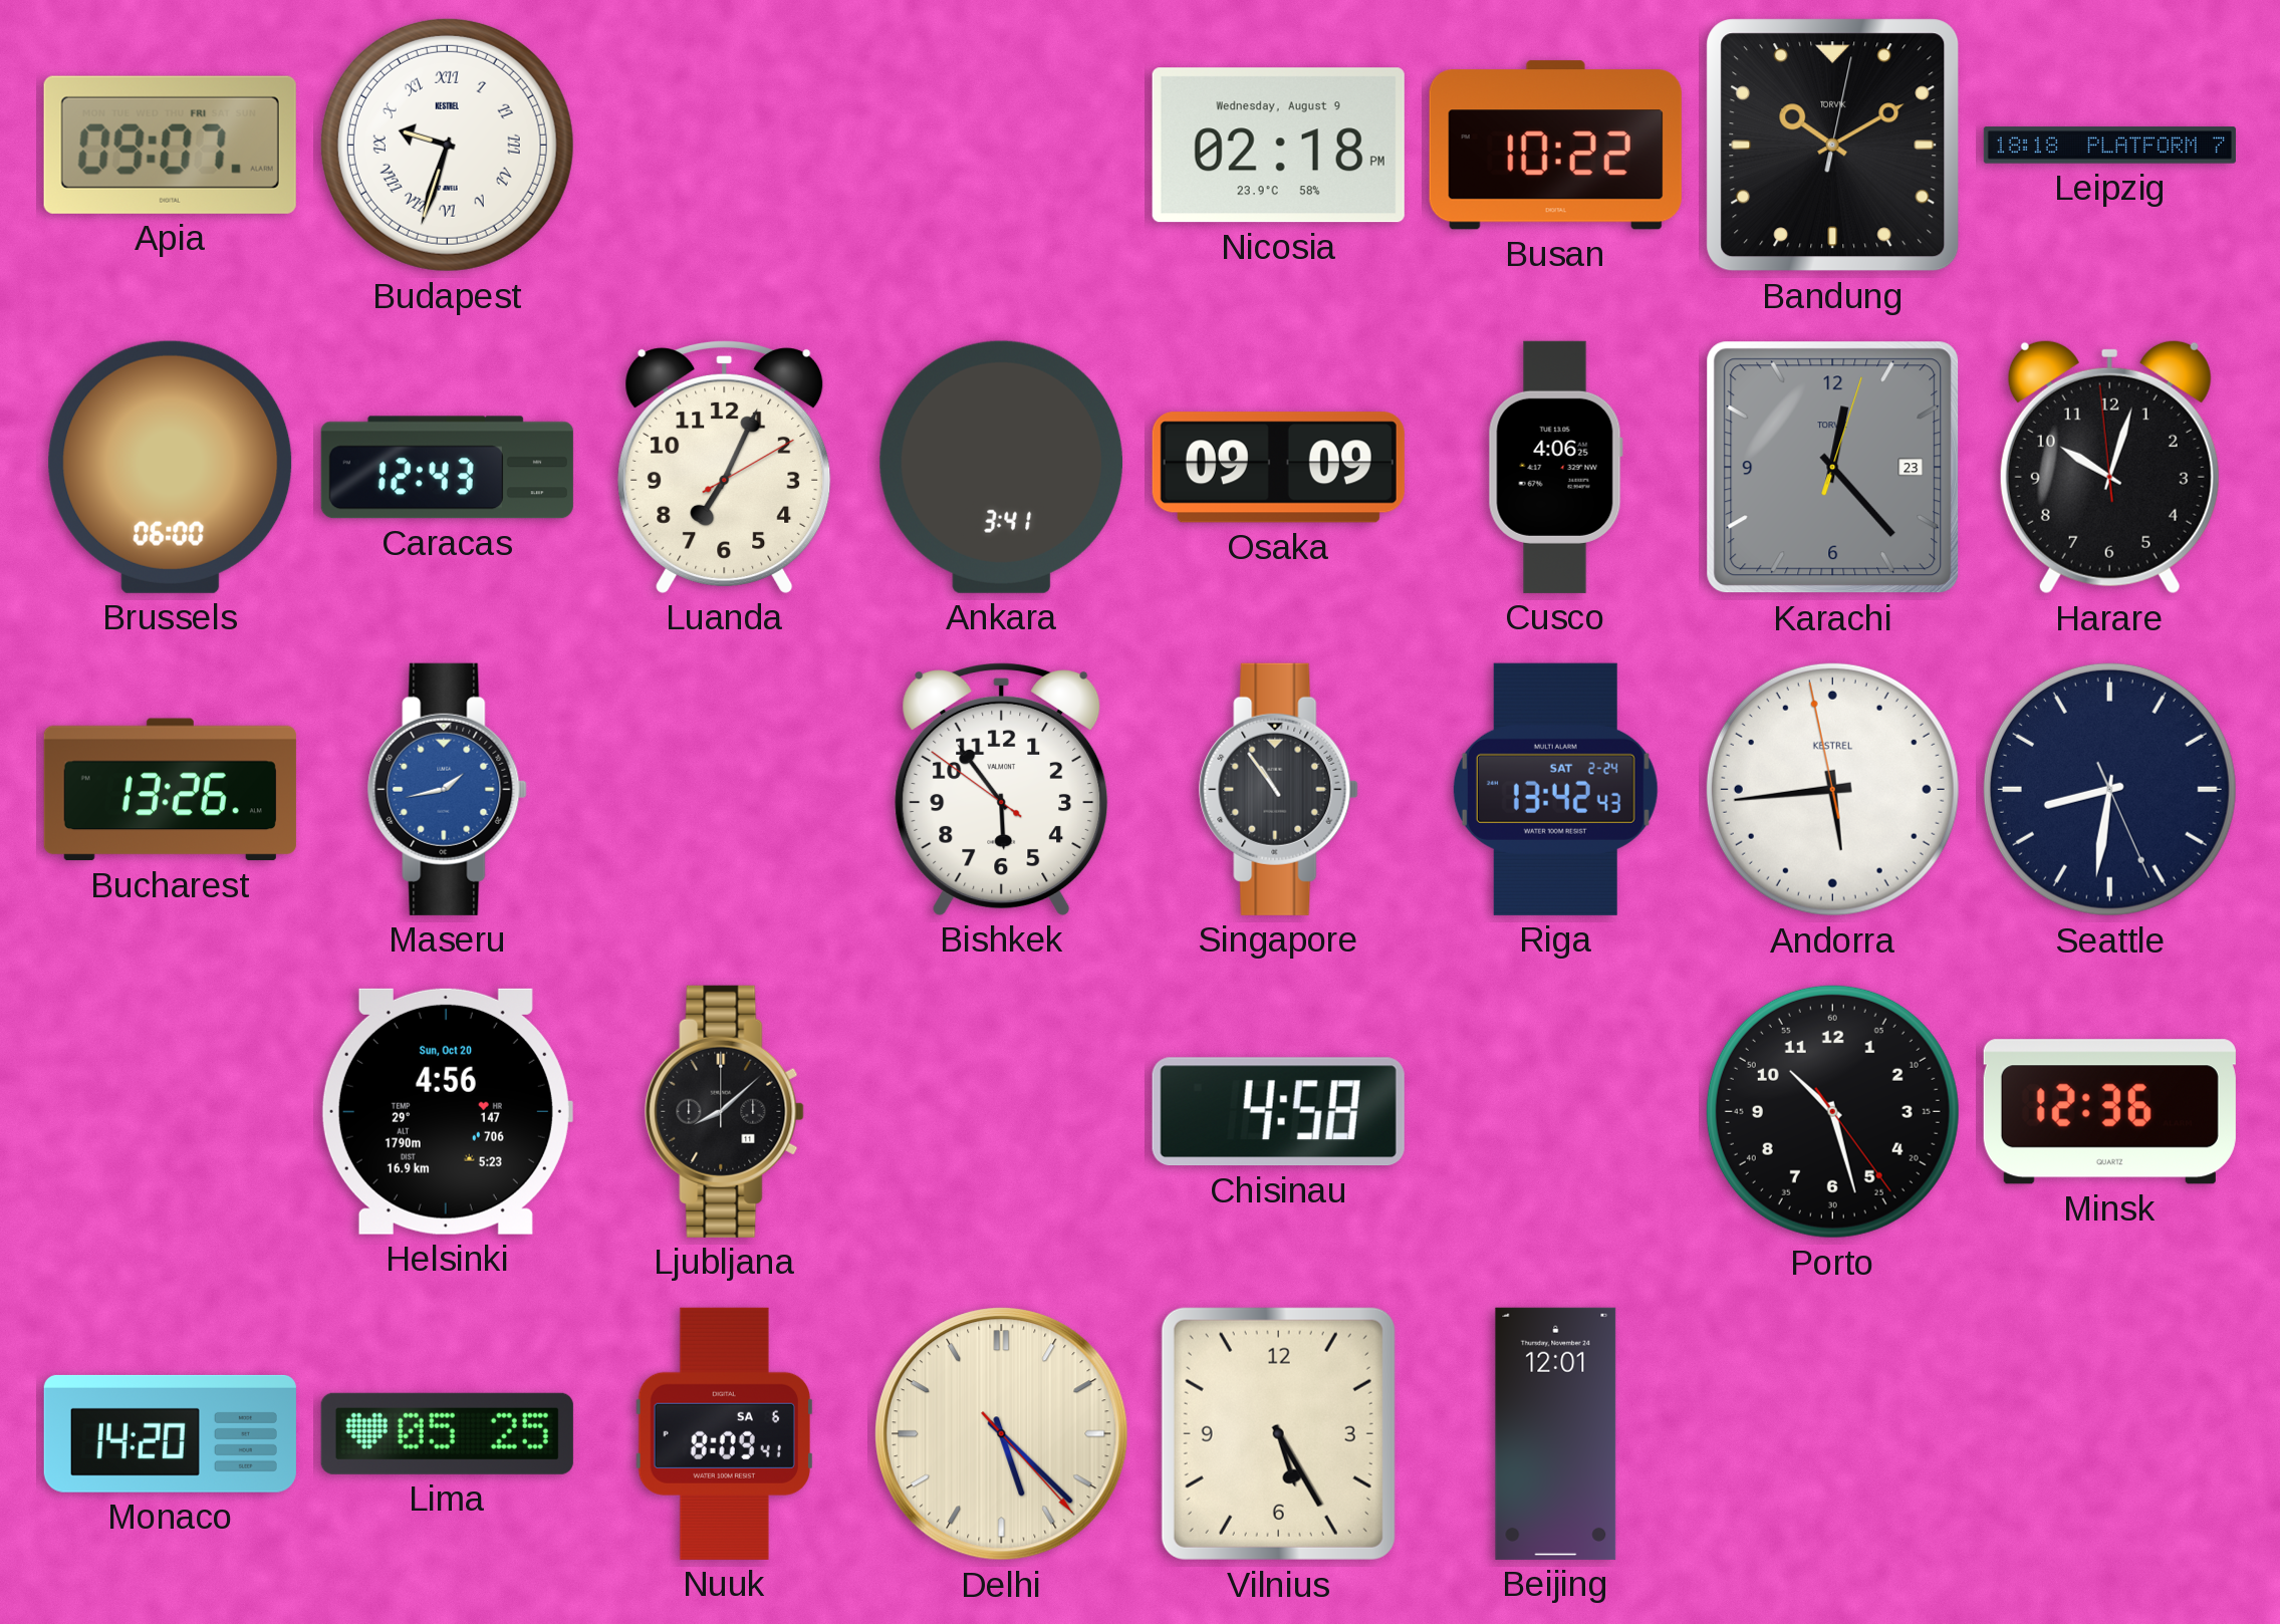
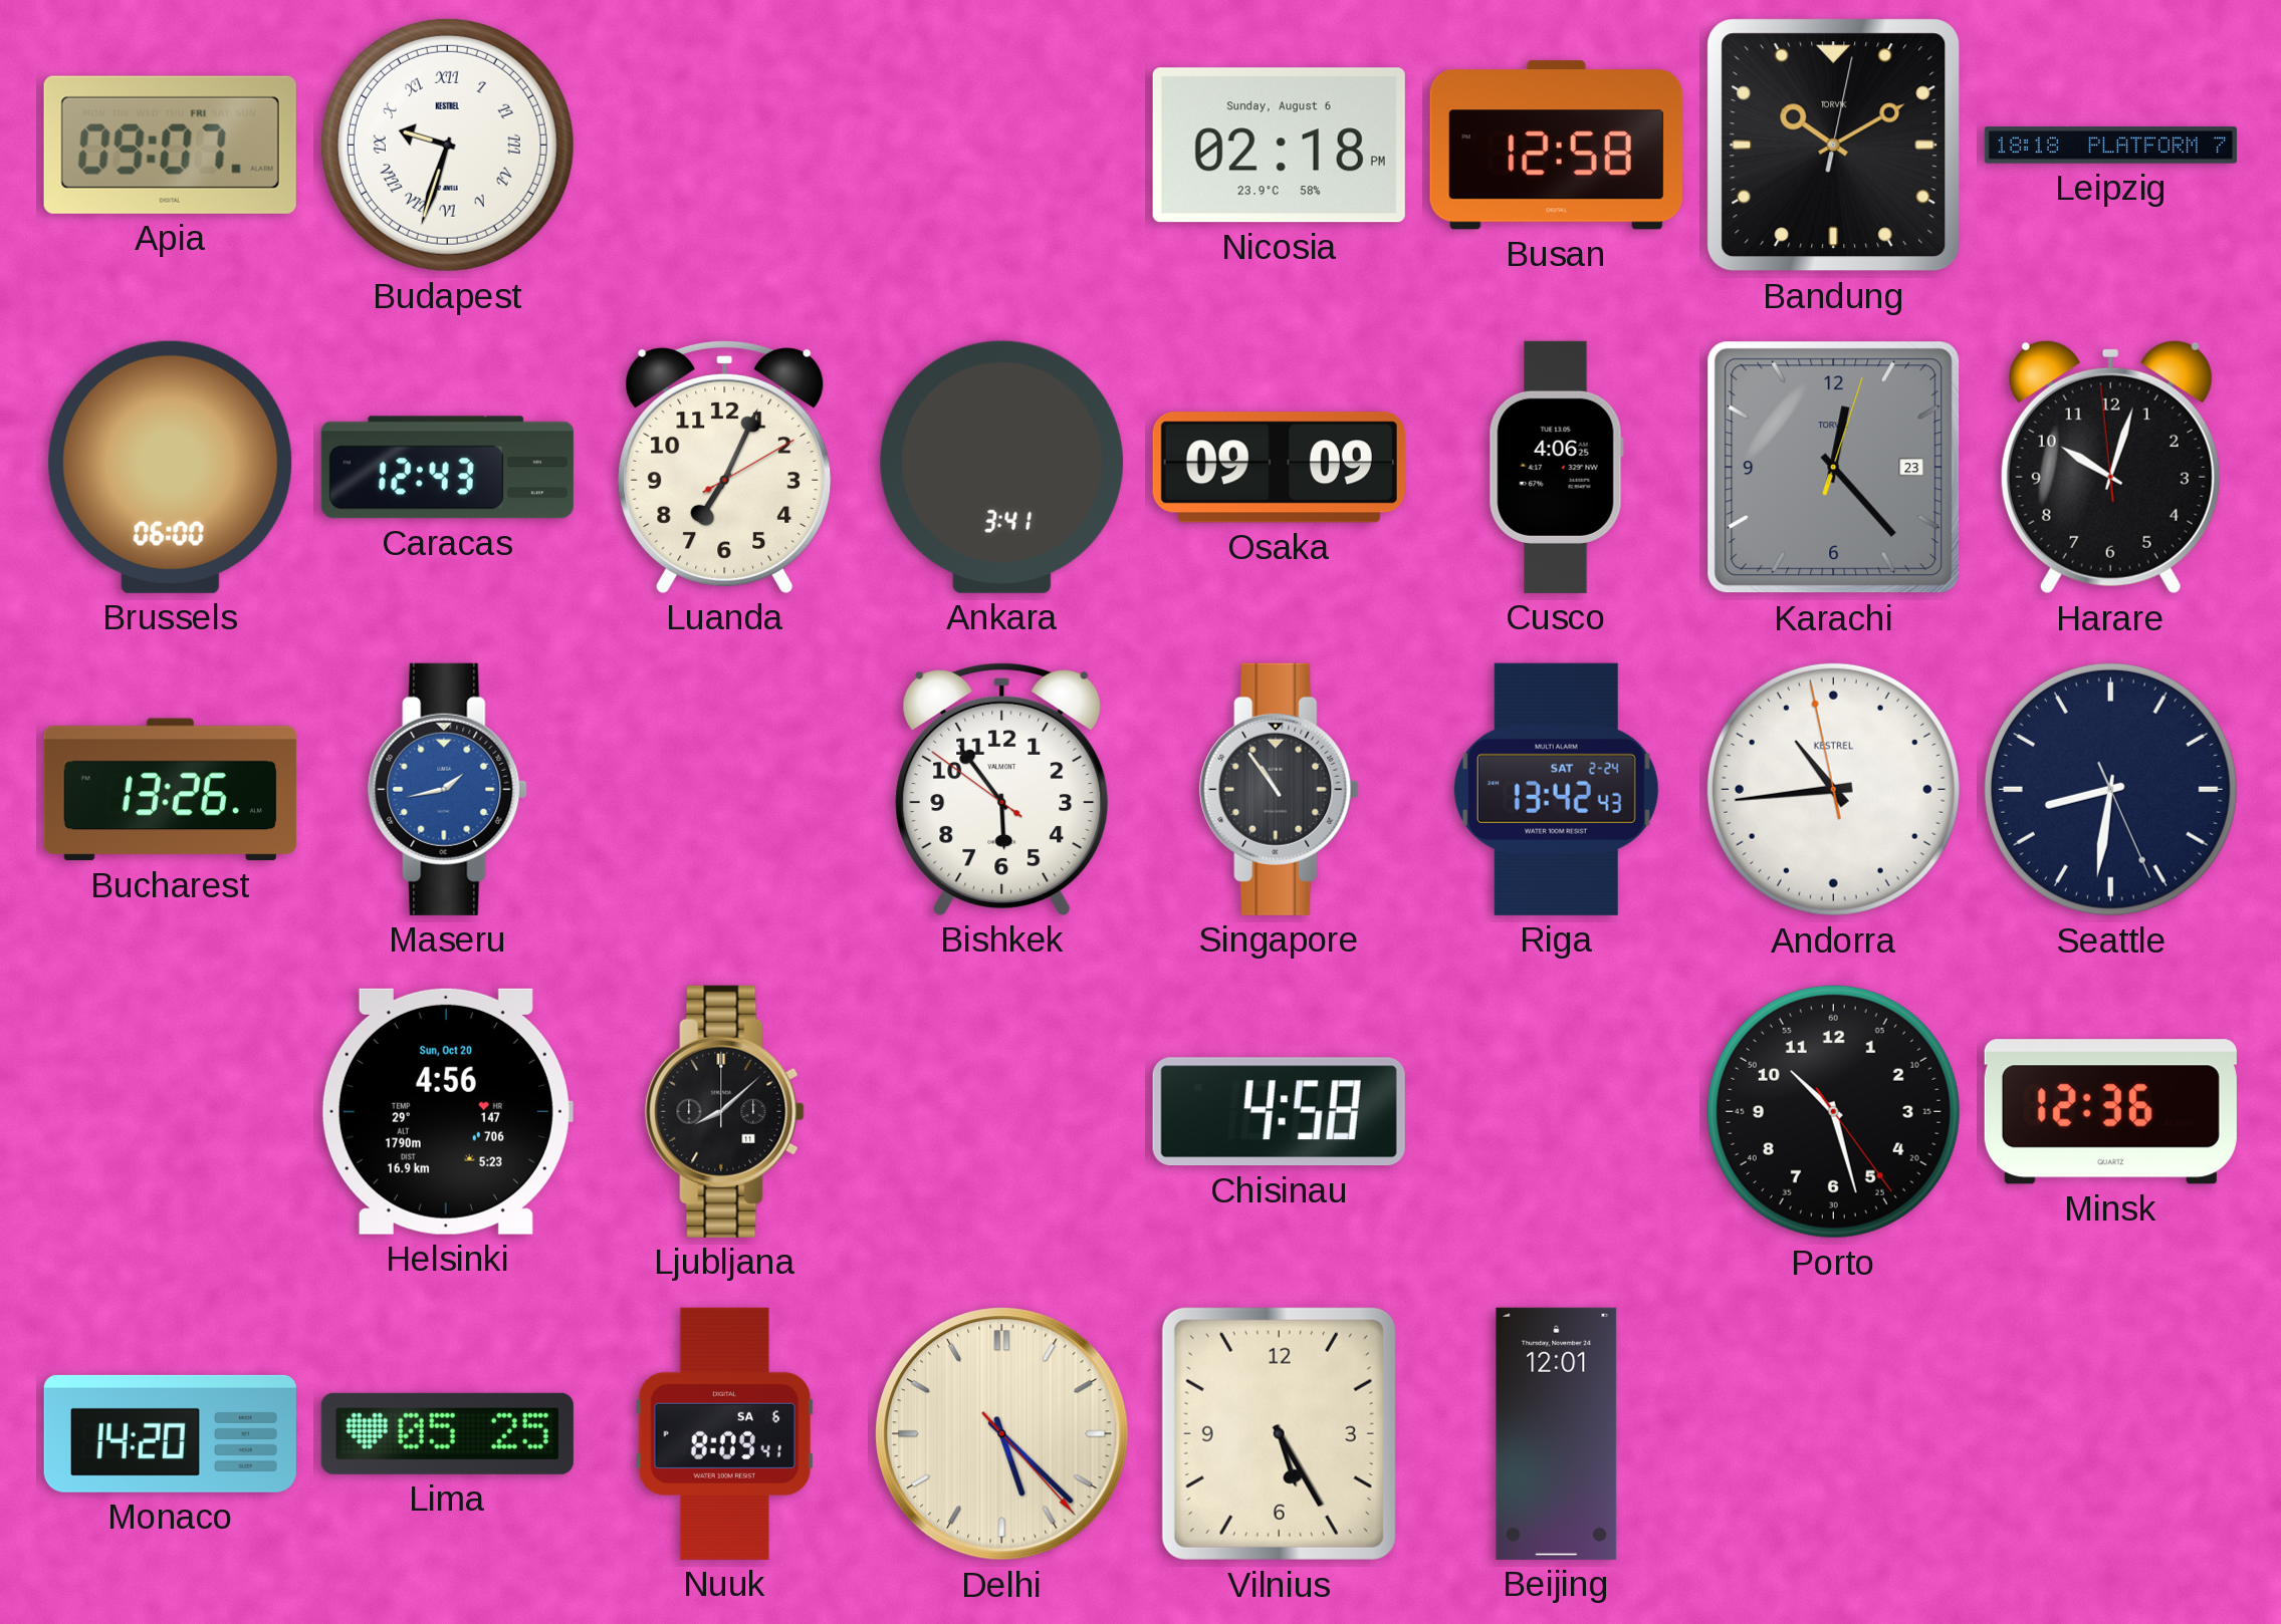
Nicosia date: Wednesday, August 9 -> Sunday, August 6 (1279, 146)
Busan: 10:22 -> 12:58 (1556, 146)
Andorra: 5:43 -> 10:43 (1833, 789)
